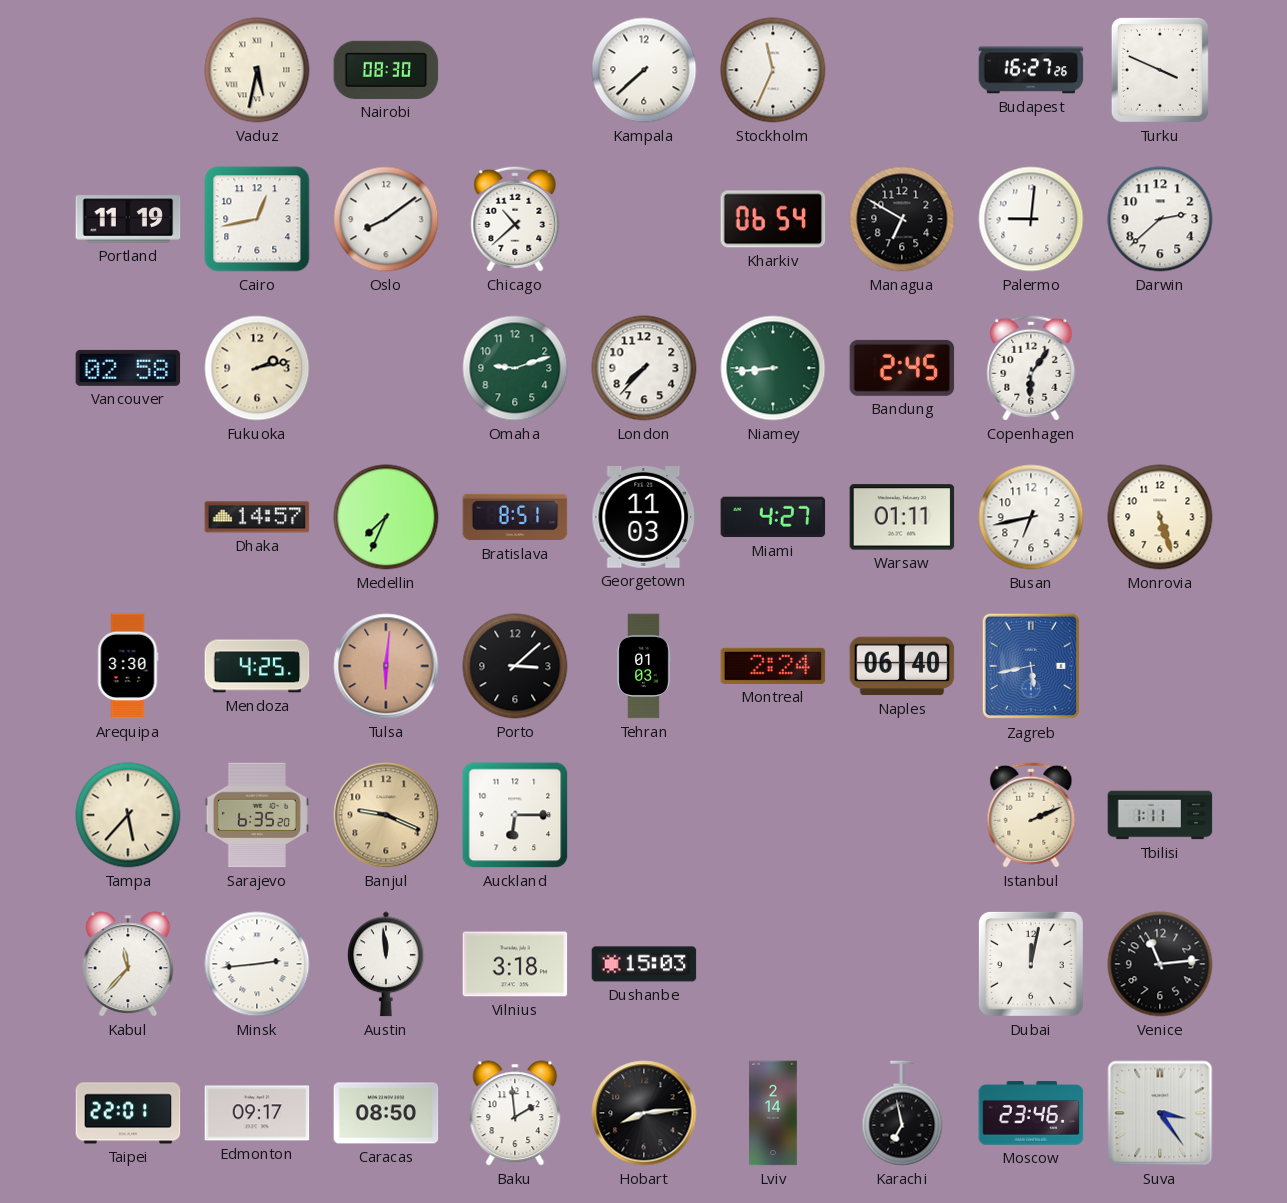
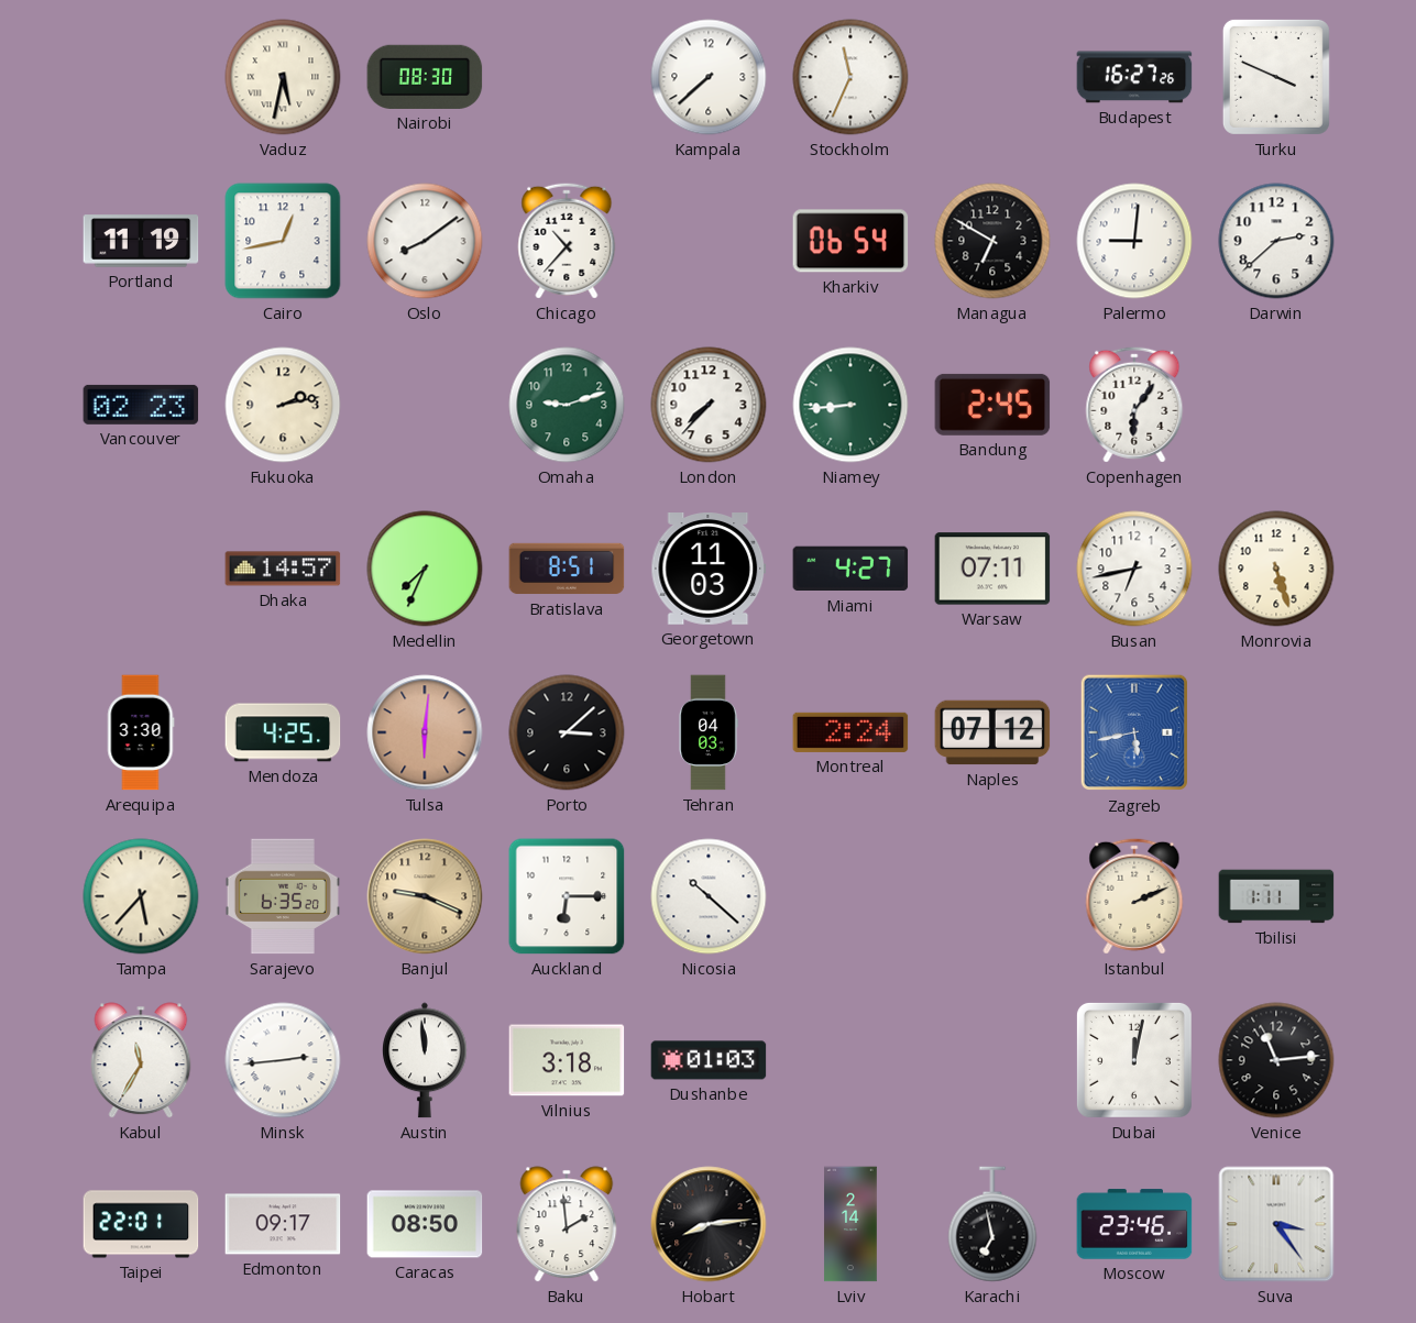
Chicago: 10:38 -> 10:37 (567, 241)
Vancouver: 02:58 -> 02:23 (141, 405)
Warsaw: 01:11 -> 07:11 (992, 569)
Tehran: 01:03 -> 04:03 (709, 732)
Naples: 06:40 -> 07:12 (992, 732)
Nicosia: none -> 10:22 (709, 896)
Kabul: 11:37 -> 11:35 (141, 1060)
Dushanbe: 15:03 -> 01:03 (709, 1060)
